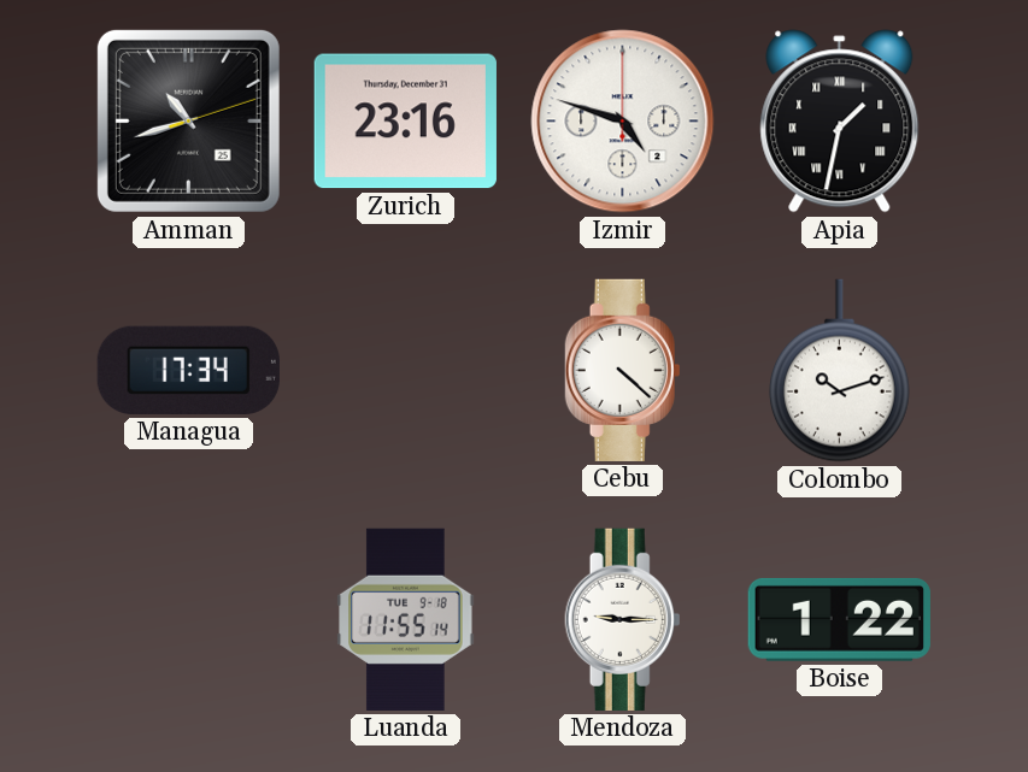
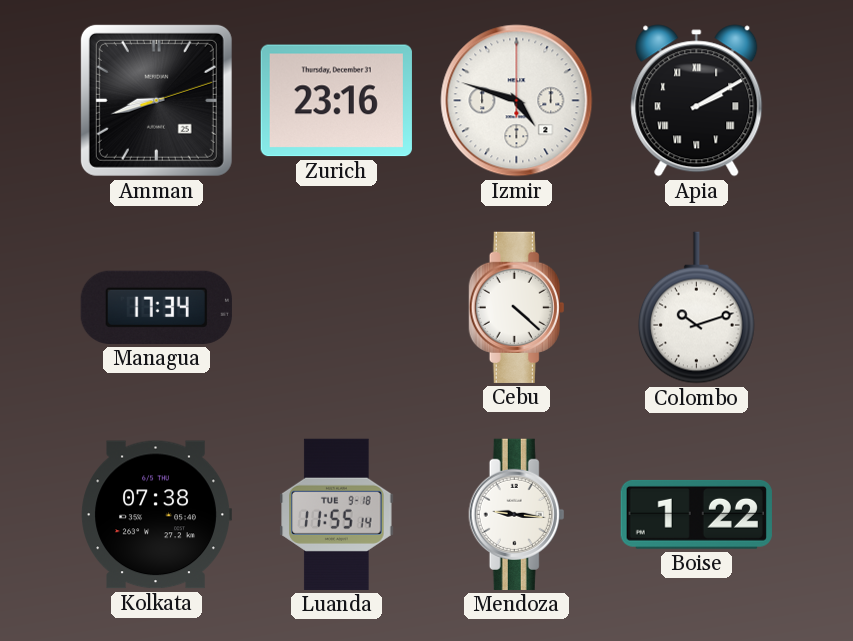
Amman: 10:42 -> 8:42 (156, 100)
Apia: 1:32 -> 2:10 (697, 101)
Kolkata: none -> 07:38 (156, 515)
Mendoza: 9:15 -> 9:16 (517, 514)
